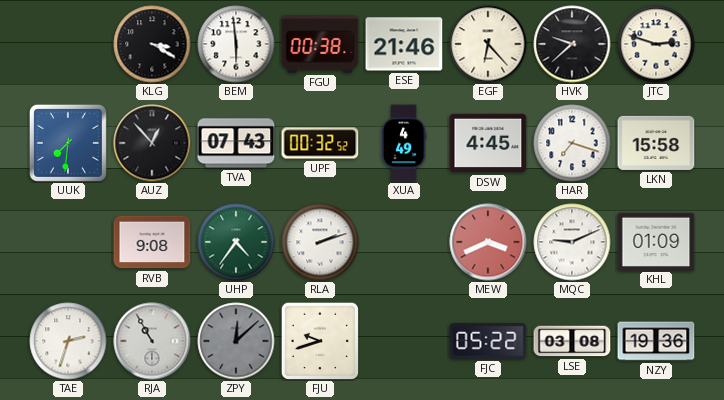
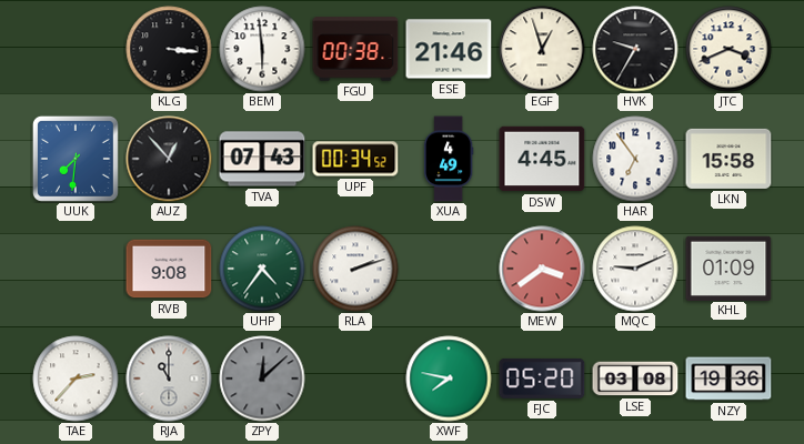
KLG: 3:20 -> 3:16 (169, 49)
EGF: 6:23 -> 12:57 (542, 49)
HVK: 9:38 -> 9:35 (635, 49)
JTC: 2:48 -> 3:41 (728, 49)
UPF: 00:32 -> 00:34 (355, 159)
HAR: 7:18 -> 6:54 (635, 159)
MEW: 3:41 -> 3:39 (542, 269)
TAE: 2:33 -> 2:37 (76, 379)
RJA: 10:55 -> 11:00 (169, 379)
FJU: 9:42 -> none (319, 340)
XWF: none -> 7:47 (449, 379)
FJC: 05:22 -> 05:20 (542, 379)
